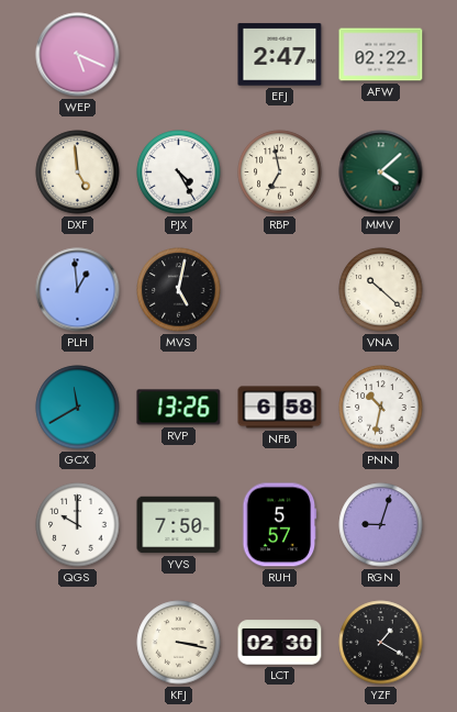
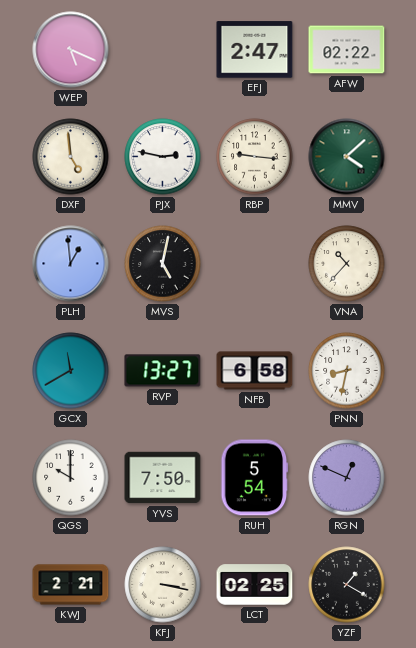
PJX: 4:25 -> 2:47 (163, 157)
RBP: 6:58 -> 9:16 (255, 157)
VNA: 10:22 -> 10:37 (347, 264)
RVP: 13:26 -> 13:27 (163, 371)
PNN: 10:32 -> 8:32 (347, 371)
RUH: 5:57 -> 5:54 (255, 478)
RGN: 9:03 -> 12:49 (347, 478)
KWJ: none -> 2:21 (71, 585)
LCT: 02:30 -> 02:25 (255, 585)
